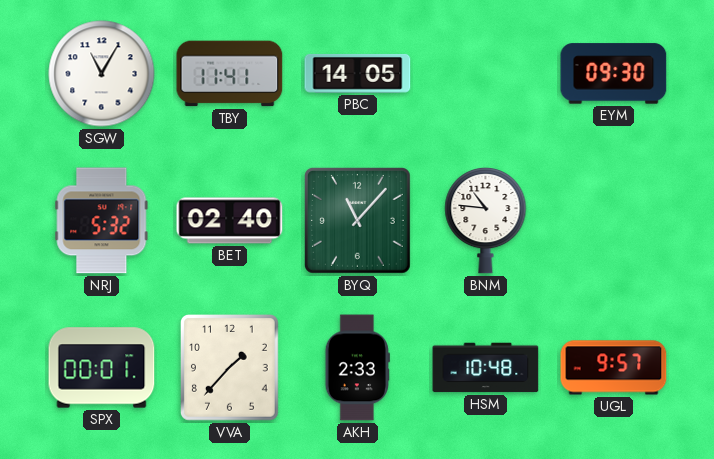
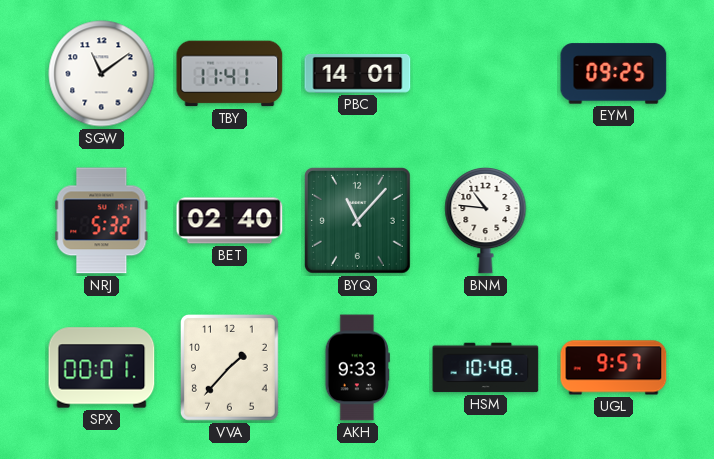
SGW: 11:05 -> 11:09 (102, 74)
PBC: 14:05 -> 14:01 (358, 73)
EYM: 09:30 -> 09:25 (614, 74)
AKH: 2:33 -> 9:33 (357, 368)
